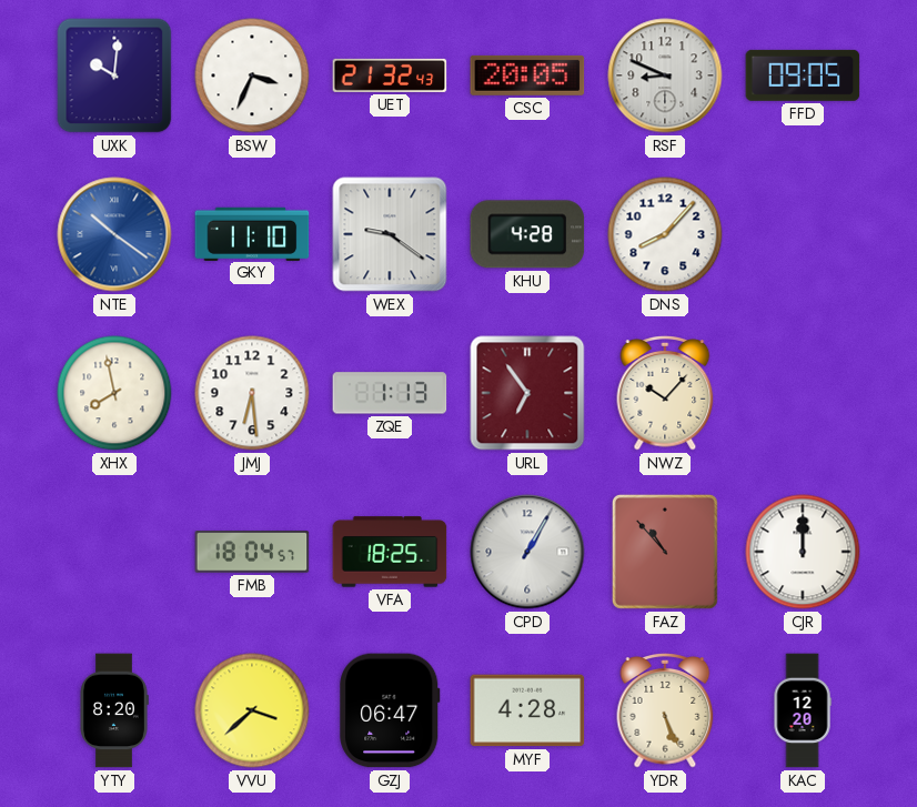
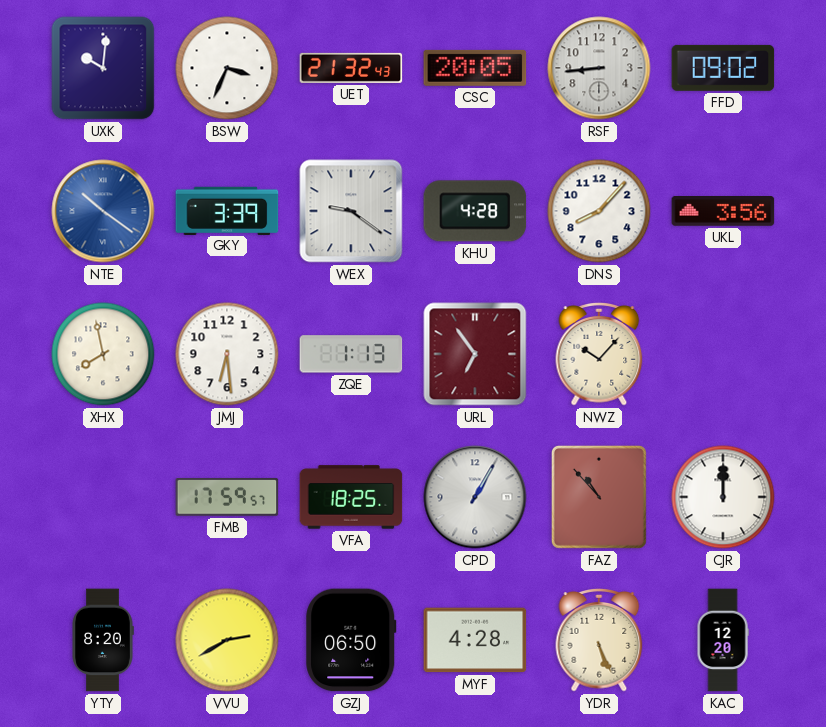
RSF: 8:49 -> 8:44 (599, 68)
FFD: 09:05 -> 09:02 (723, 68)
GKY: 11:10 -> 3:39 (227, 210)
UKL: none -> 3:56 (723, 212)
FMB: 18:04 -> 17:59 (227, 497)
VVU: 3:38 -> 2:40 (227, 640)
GZJ: 06:47 -> 06:50 (351, 640)
